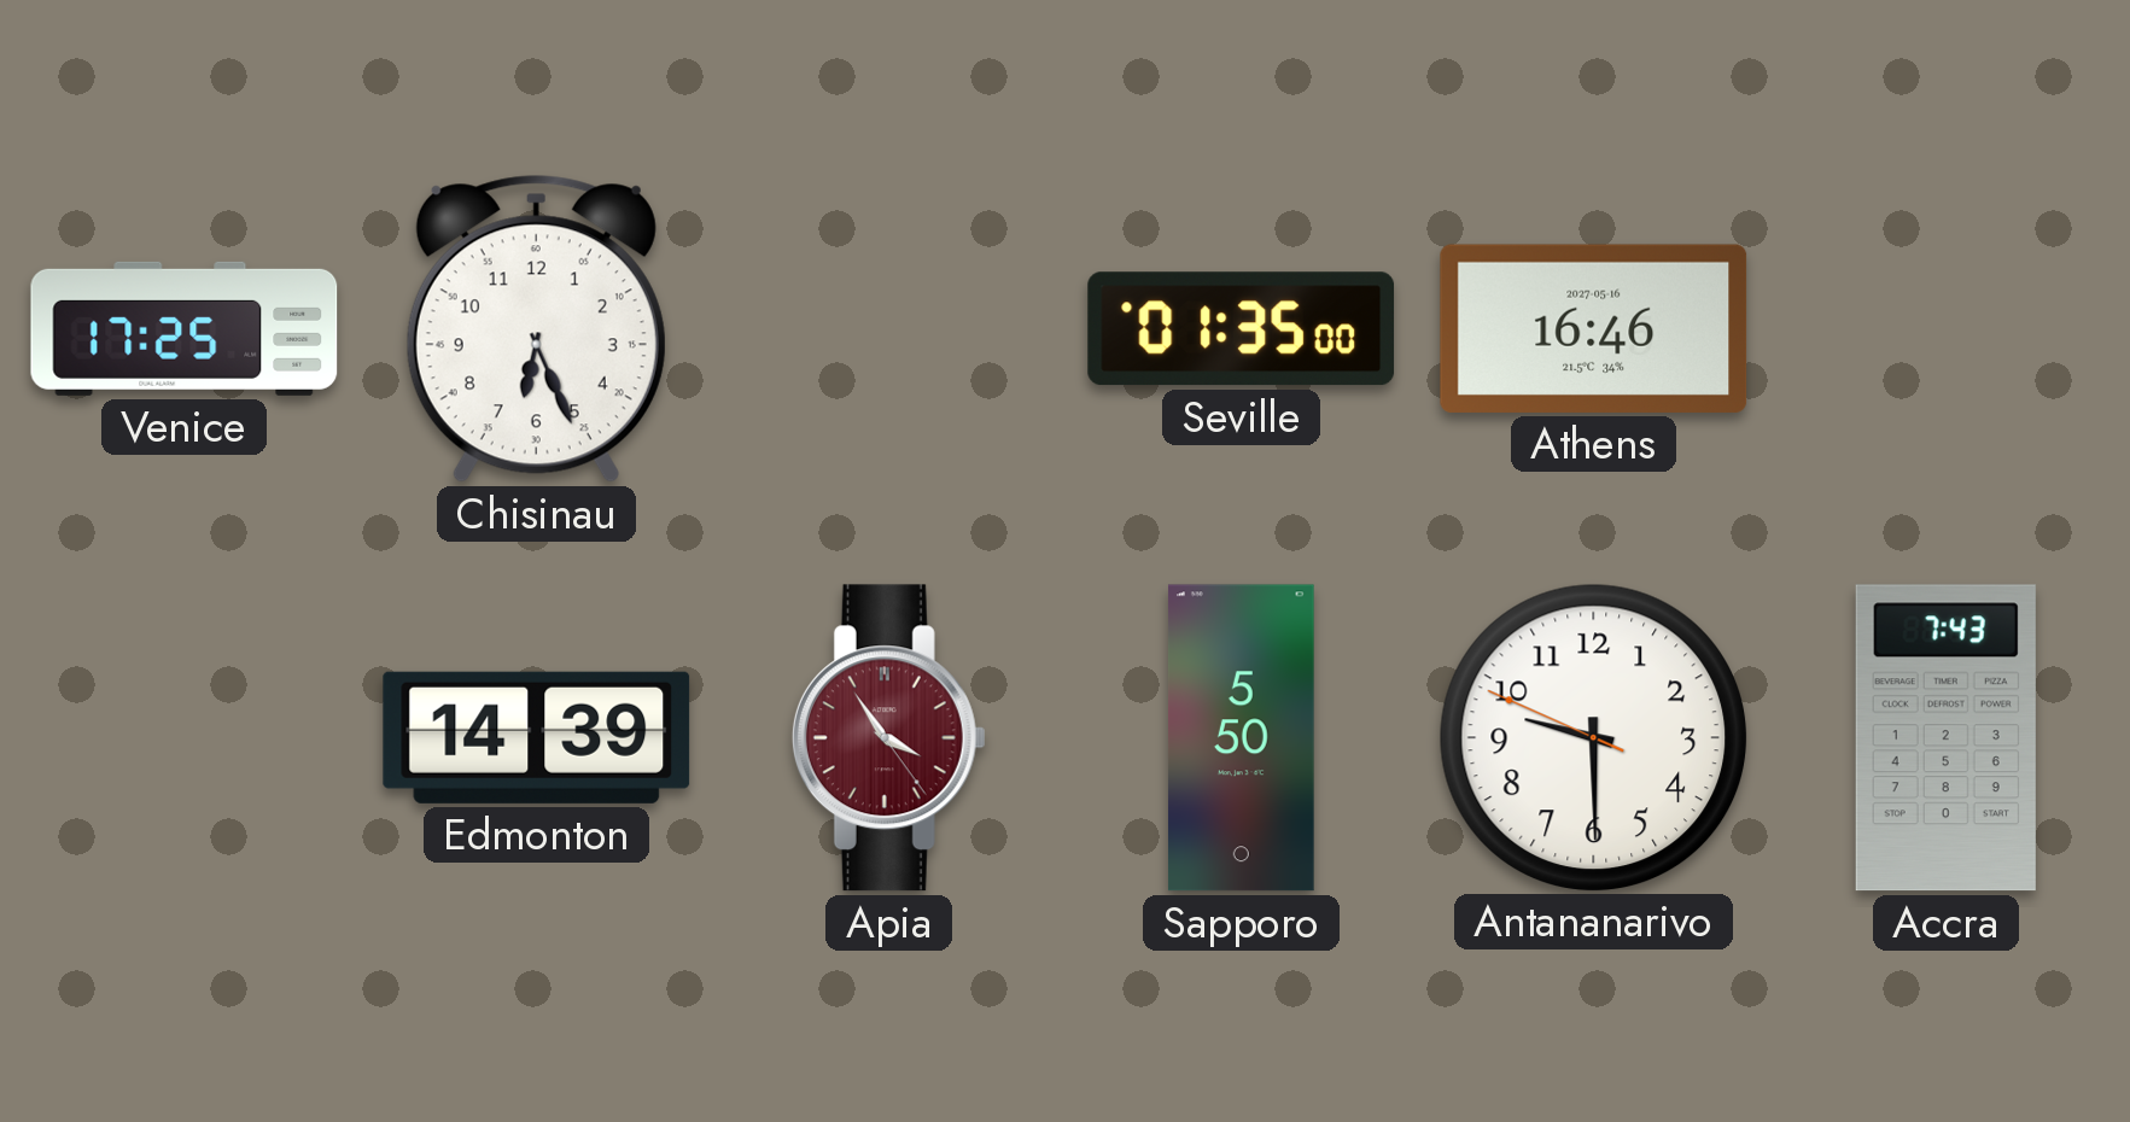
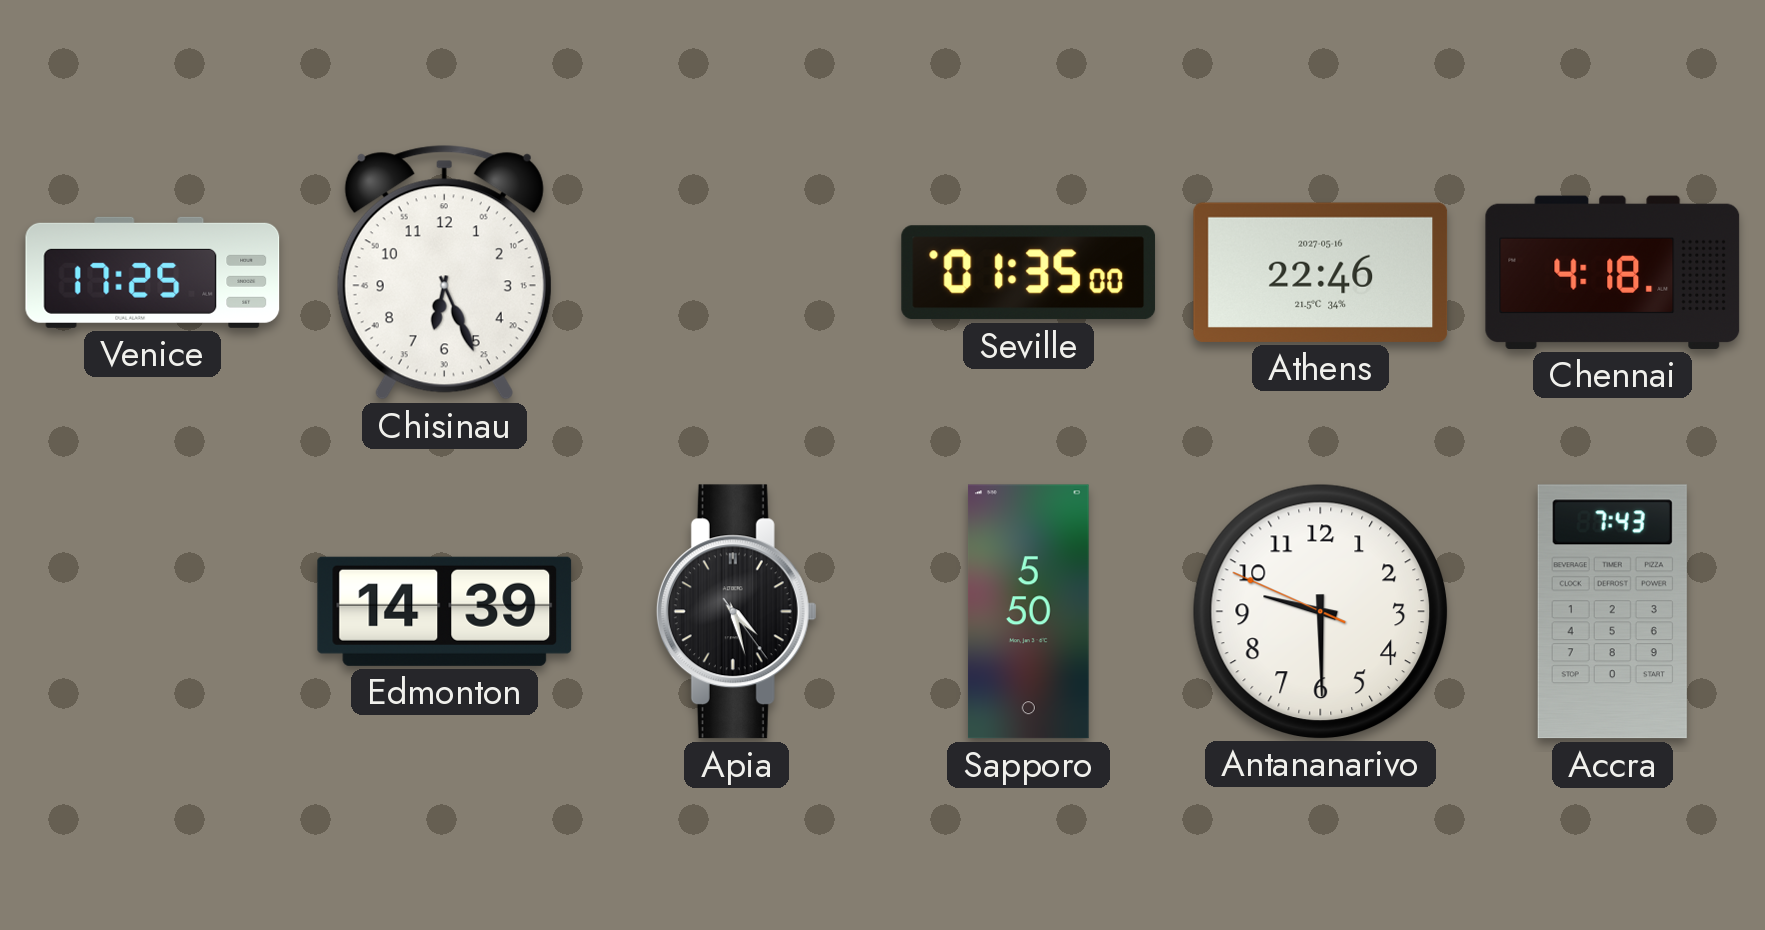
Athens: 16:46 -> 22:46 (1321, 272)
Chennai: none -> 4:18 (1613, 272)
Apia: 3:54 -> 4:27 (736, 612)
Apia dial: burgundy -> black (736, 612)
